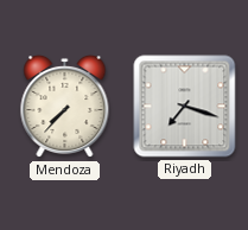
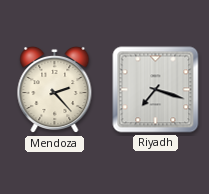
Mendoza: 7:37 -> 2:23 (55, 90)
